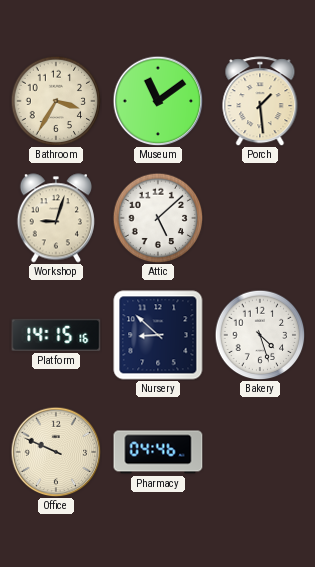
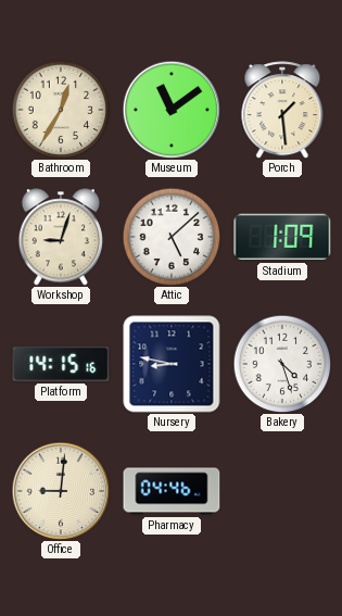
Bathroom: 3:35 -> 12:35 (61, 110)
Stadium: none -> 1:09 (282, 237)
Nursery: 8:52 -> 8:47 (172, 364)
Office: 9:49 -> 9:01 (61, 491)
